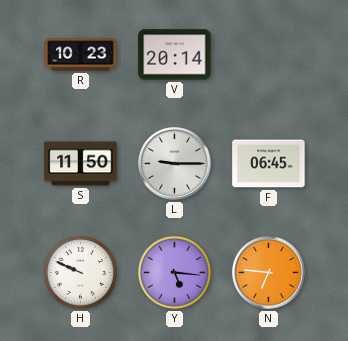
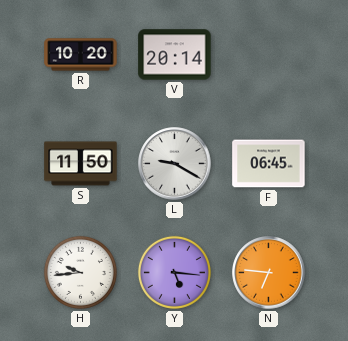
R: 10:23 -> 10:20 (81, 55)
L: 9:15 -> 9:20 (175, 164)
H: 9:49 -> 9:44 (80, 272)
